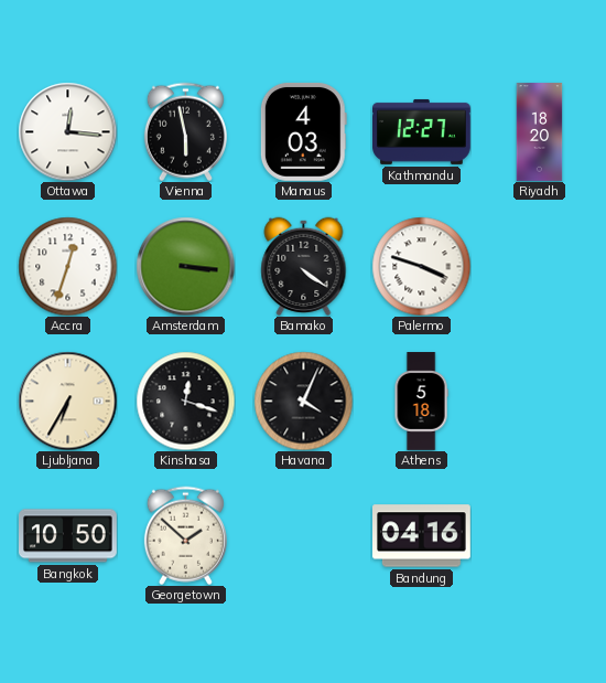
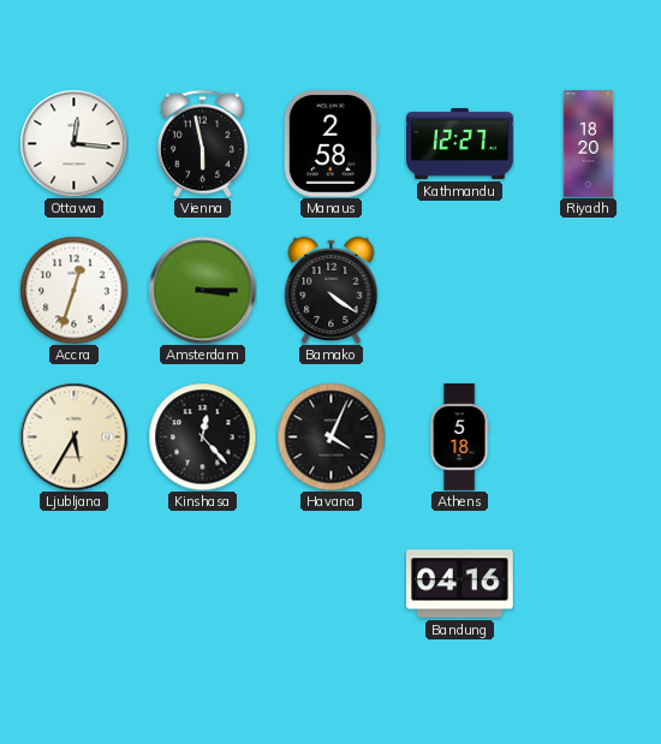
Manaus: 4:03 -> 2:58 (330, 143)
Amsterdam: 3:16 -> 3:15 (202, 290)
Palermo: 3:48 -> none (421, 266)
Ljubljana: 6:35 -> 5:35 (73, 436)
Kinshasa: 12:18 -> 12:23 (202, 436)
Bangkok: 10:50 -> none (68, 536)
Georgetown: 1:52 -> none (185, 535)
